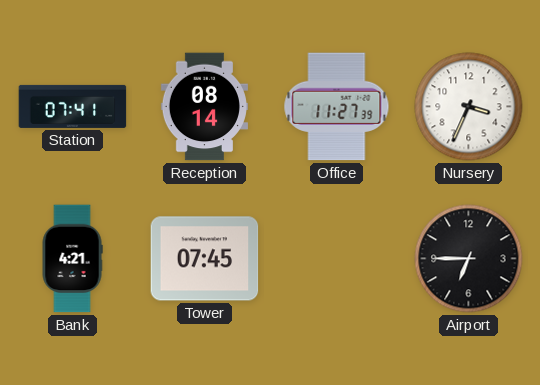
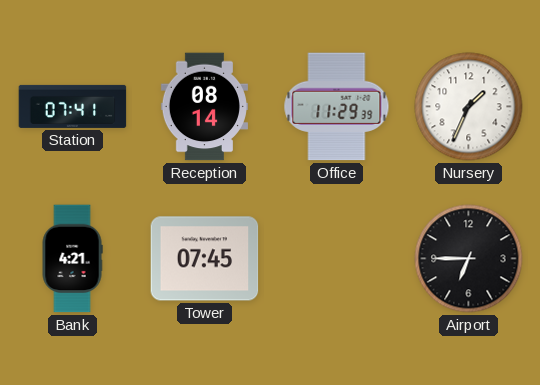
Office: 11:27 -> 11:29 (337, 107)
Nursery: 3:34 -> 1:34 (469, 107)
